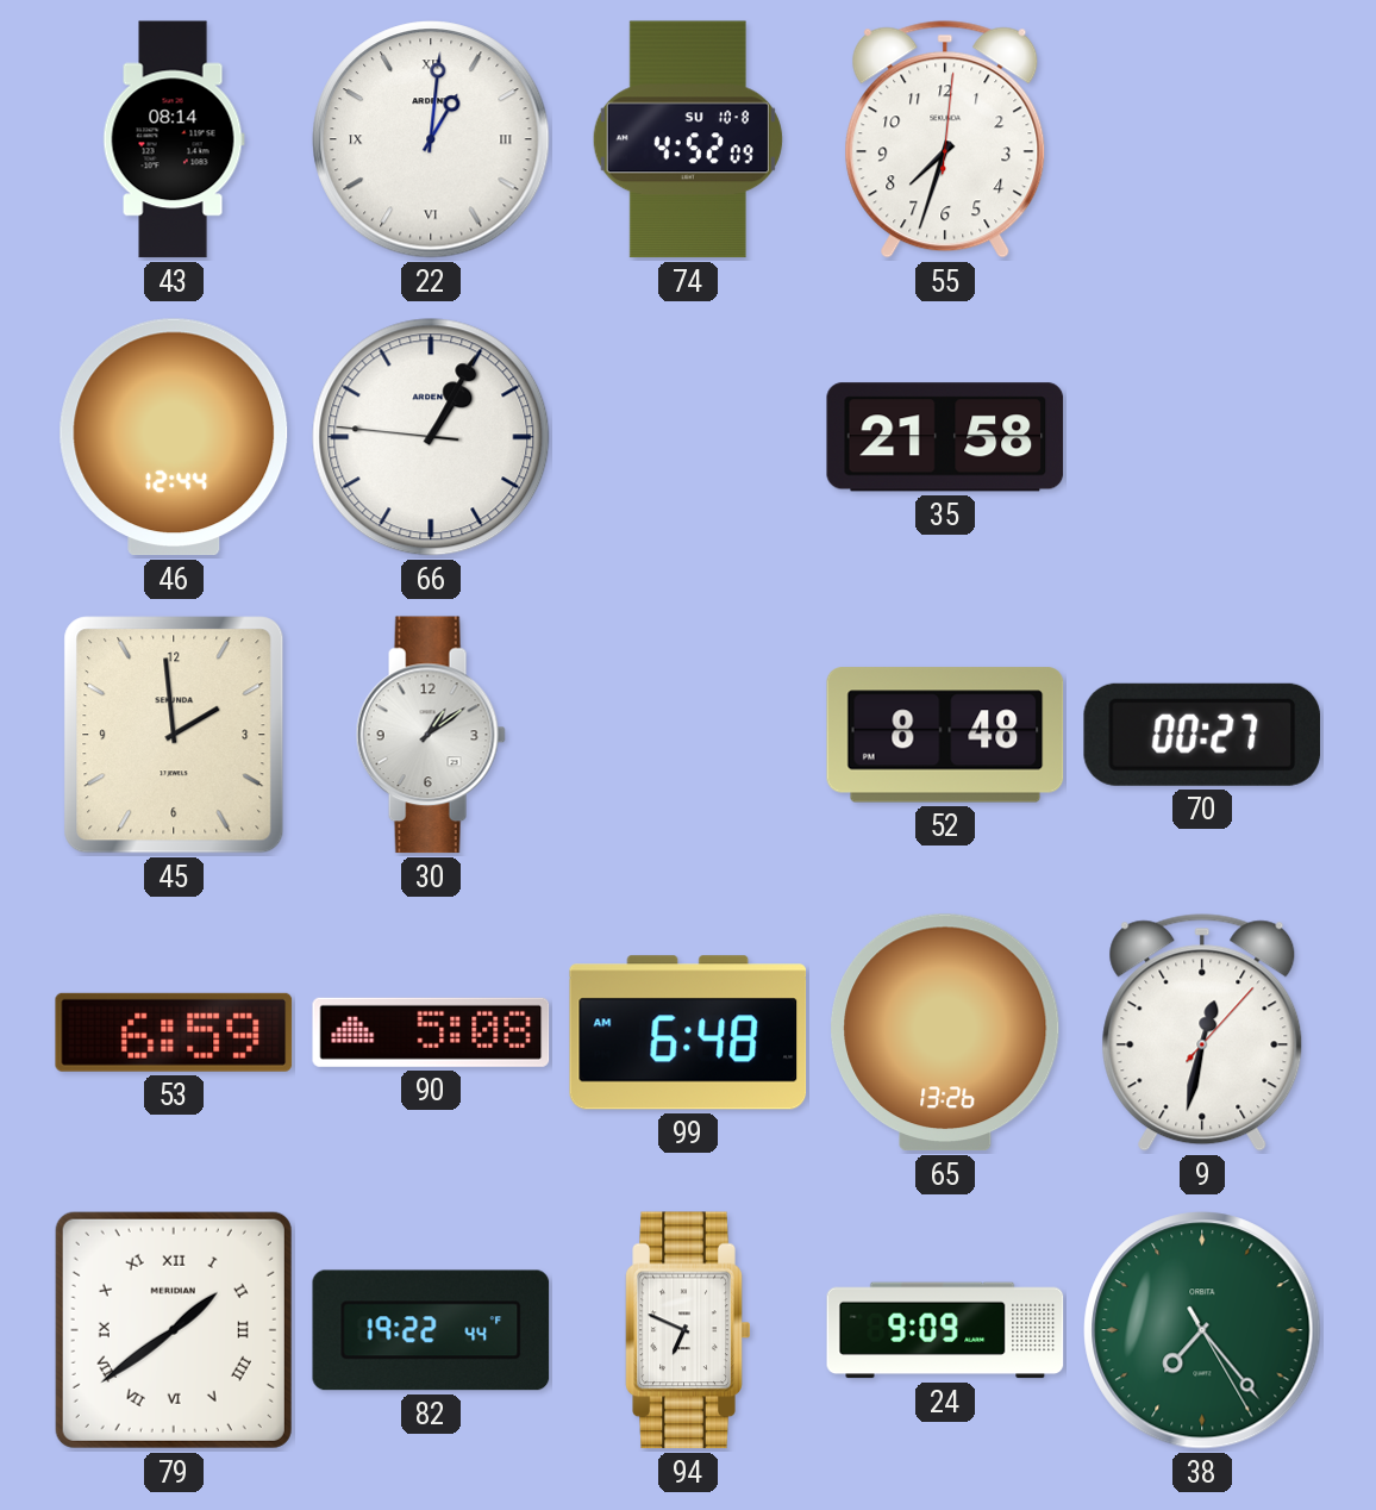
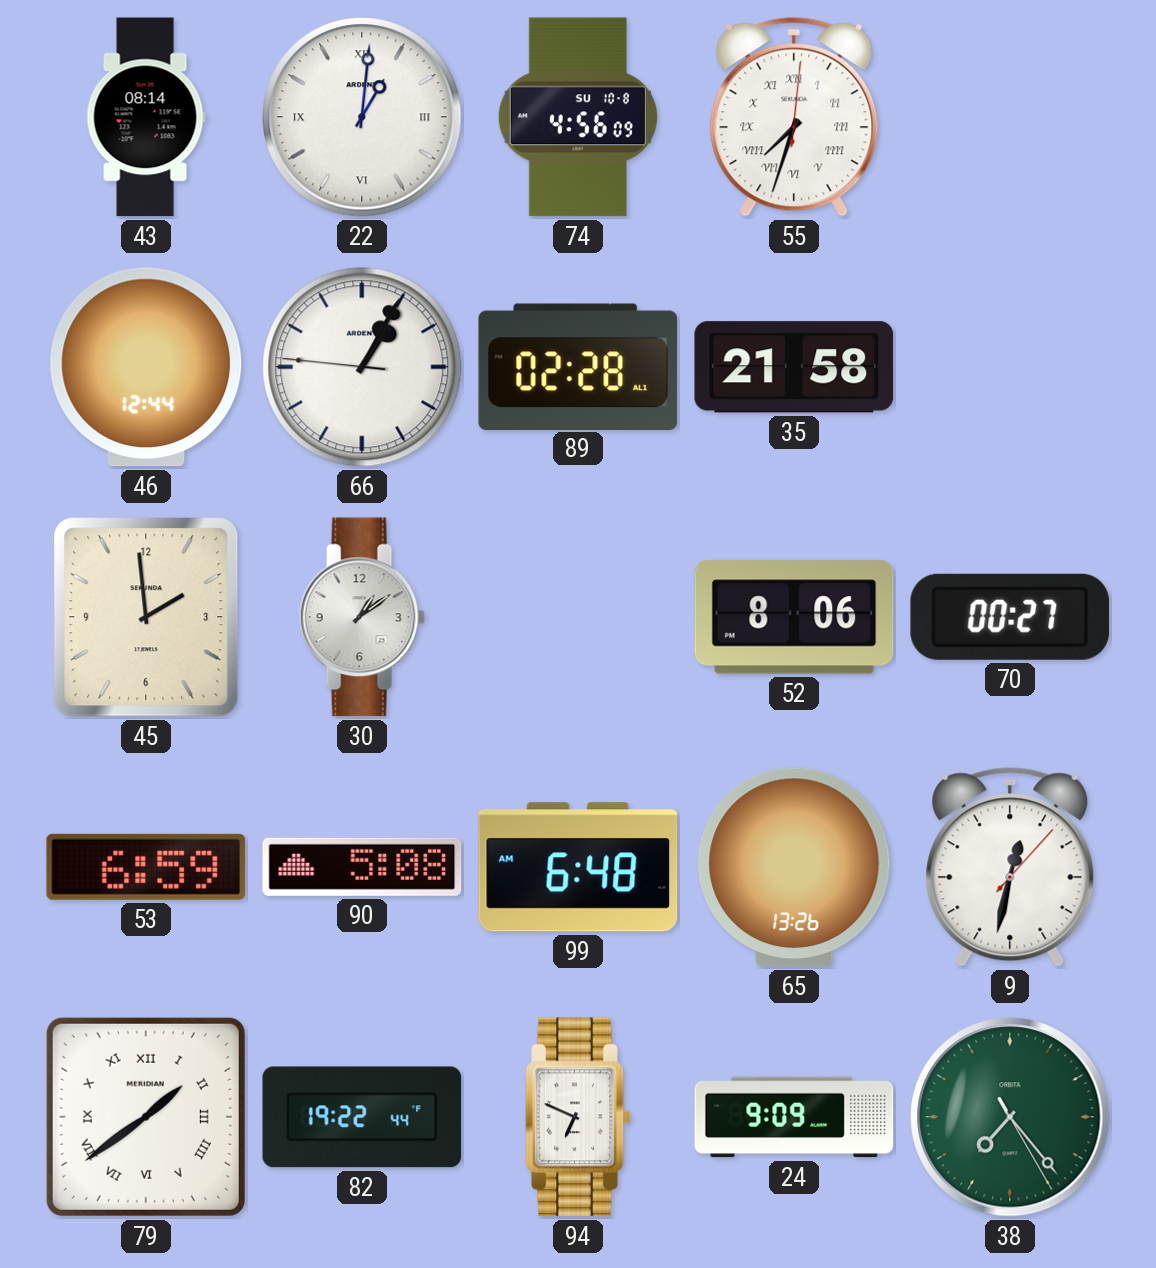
74: 4:52 -> 4:56 (578, 117)
55 numerals: Arabic -> Roman (794, 117)
89: none -> 02:28 (578, 366)
52: 8:48 -> 8:06 (794, 617)
